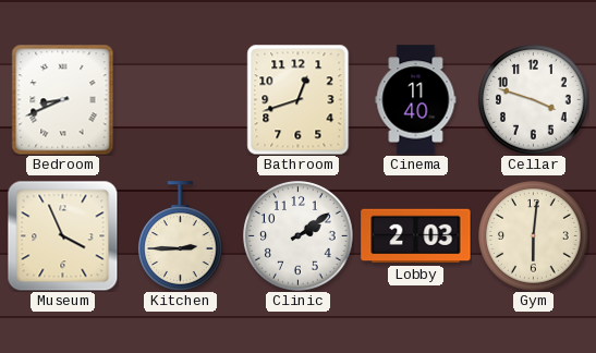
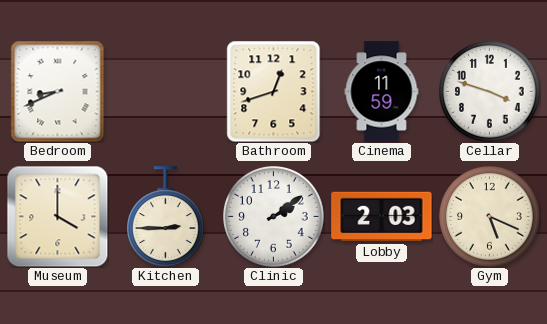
Cinema: 11:40 -> 11:59 (382, 92)
Museum: 3:56 -> 4:00 (57, 216)
Gym: 6:01 -> 5:19 (490, 217)
